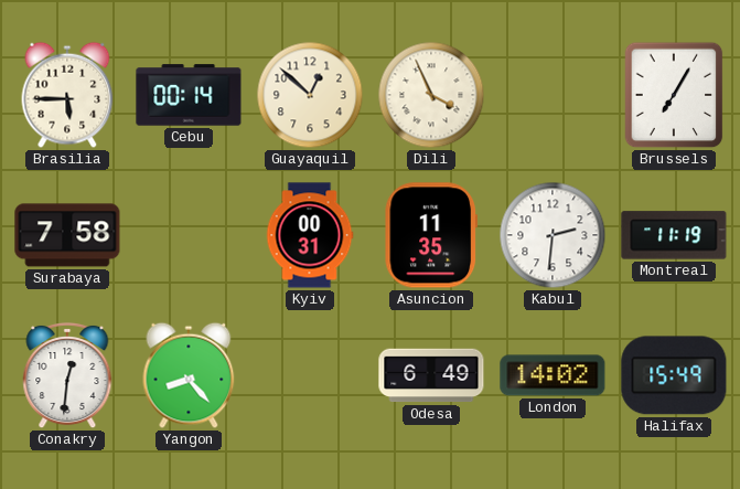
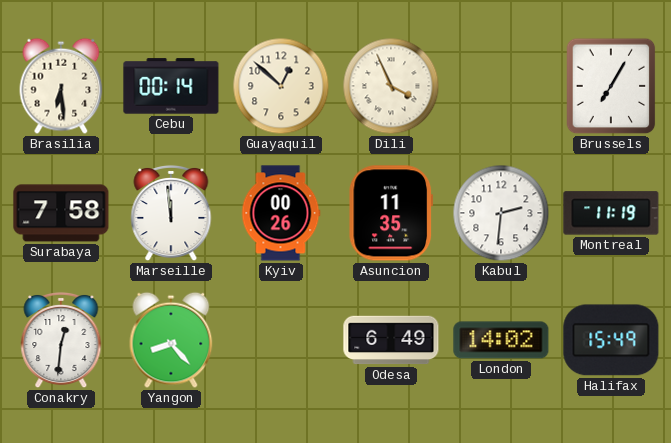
Brasilia: 5:45 -> 6:29 (61, 86)
Marseille: none -> 11:59 (171, 213)
Kyiv: 00:31 -> 00:26 (281, 213)
